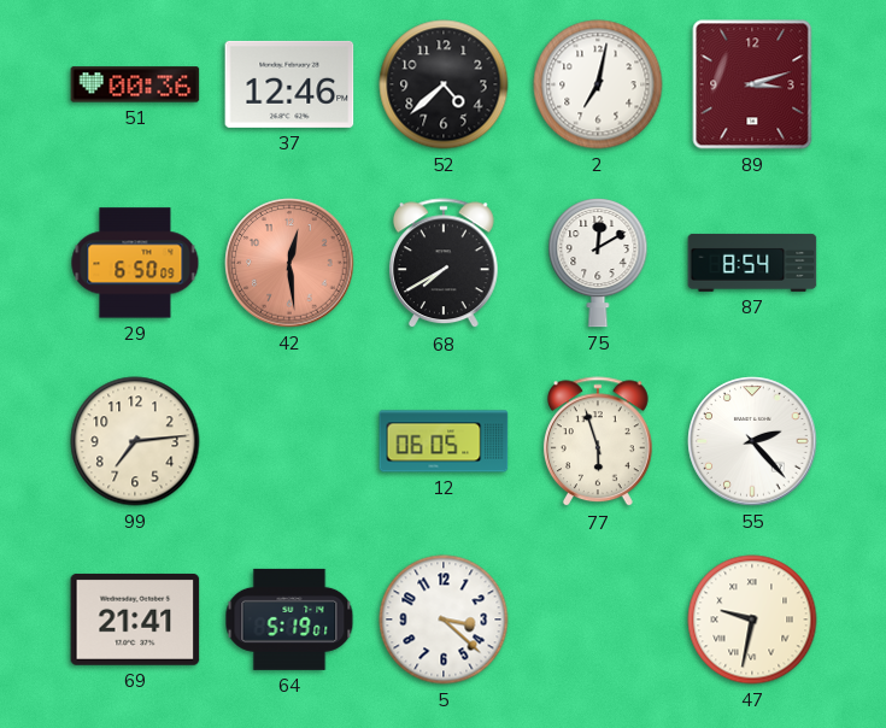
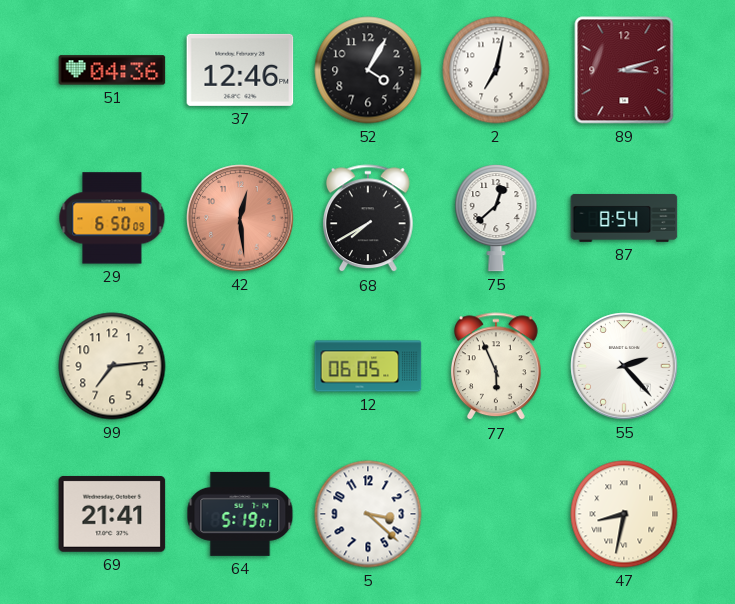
51: 00:36 -> 04:36 (112, 70)
52: 4:38 -> 4:05 (368, 70)
75: 12:10 -> 12:38 (496, 219)
77: 5:57 -> 5:56 (496, 367)
47: 9:32 -> 8:32 (624, 514)
